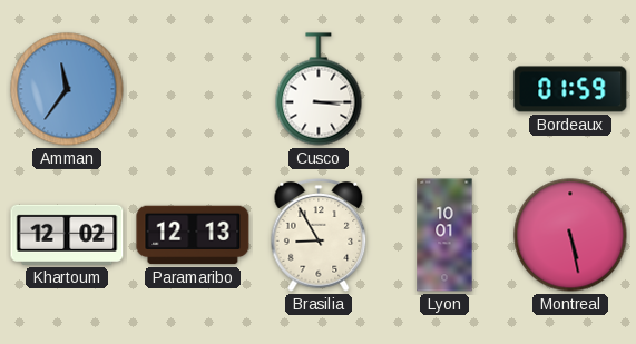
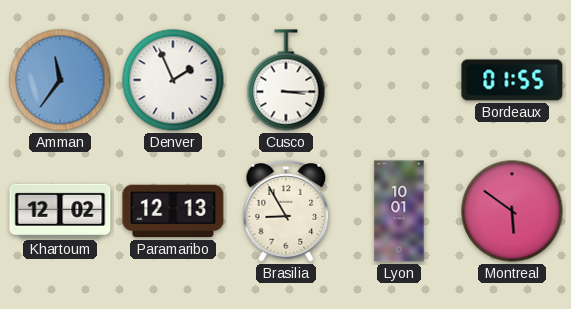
Denver: none -> 1:56 (173, 80)
Bordeaux: 01:59 -> 01:55 (512, 80)
Montreal: 5:28 -> 5:51 (512, 211)
